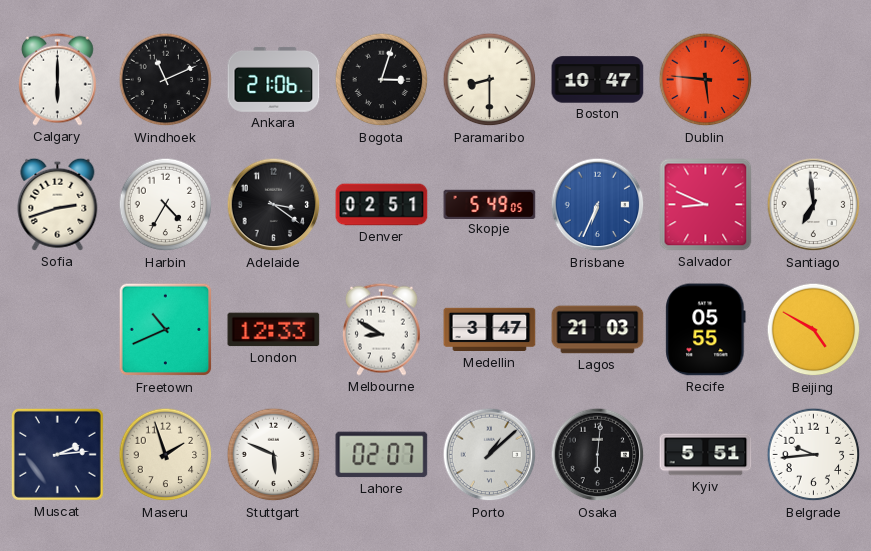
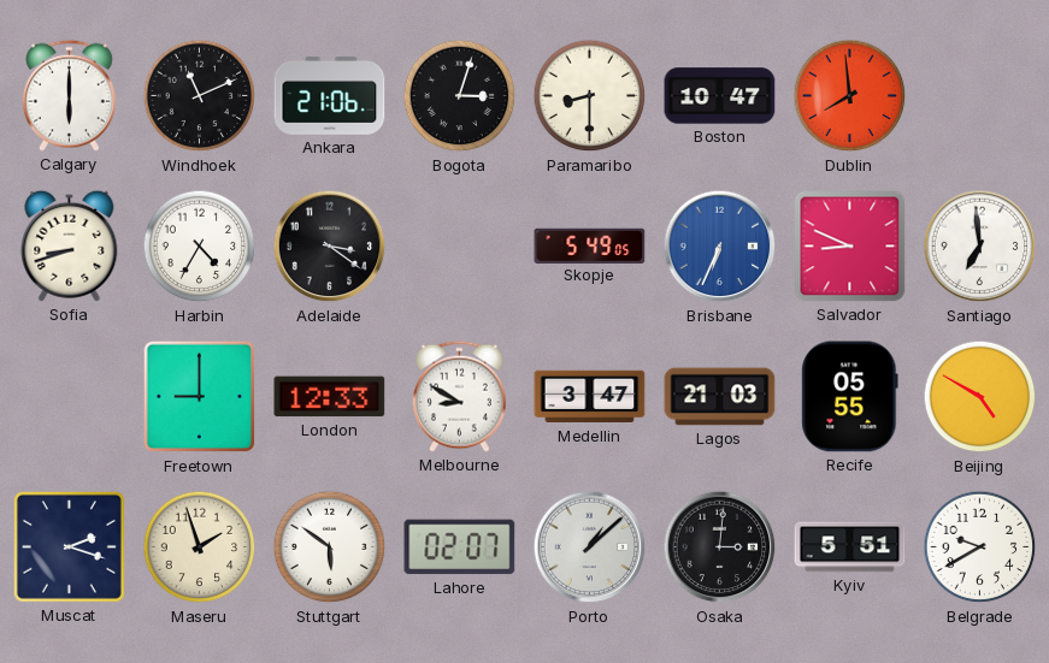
Dublin: 5:46 -> 7:59 (850, 96)
Sofia: 2:42 -> 8:42 (70, 245)
Denver: 02:51 -> none (382, 205)
Freetown: 10:41 -> 9:00 (200, 397)
Muscat: 2:14 -> 2:18 (69, 546)
Stuttgart: 5:49 -> 5:51 (330, 547)
Osaka: 6:01 -> 3:01 (720, 547)
Belgrade: 9:44 -> 9:40 (980, 547)
